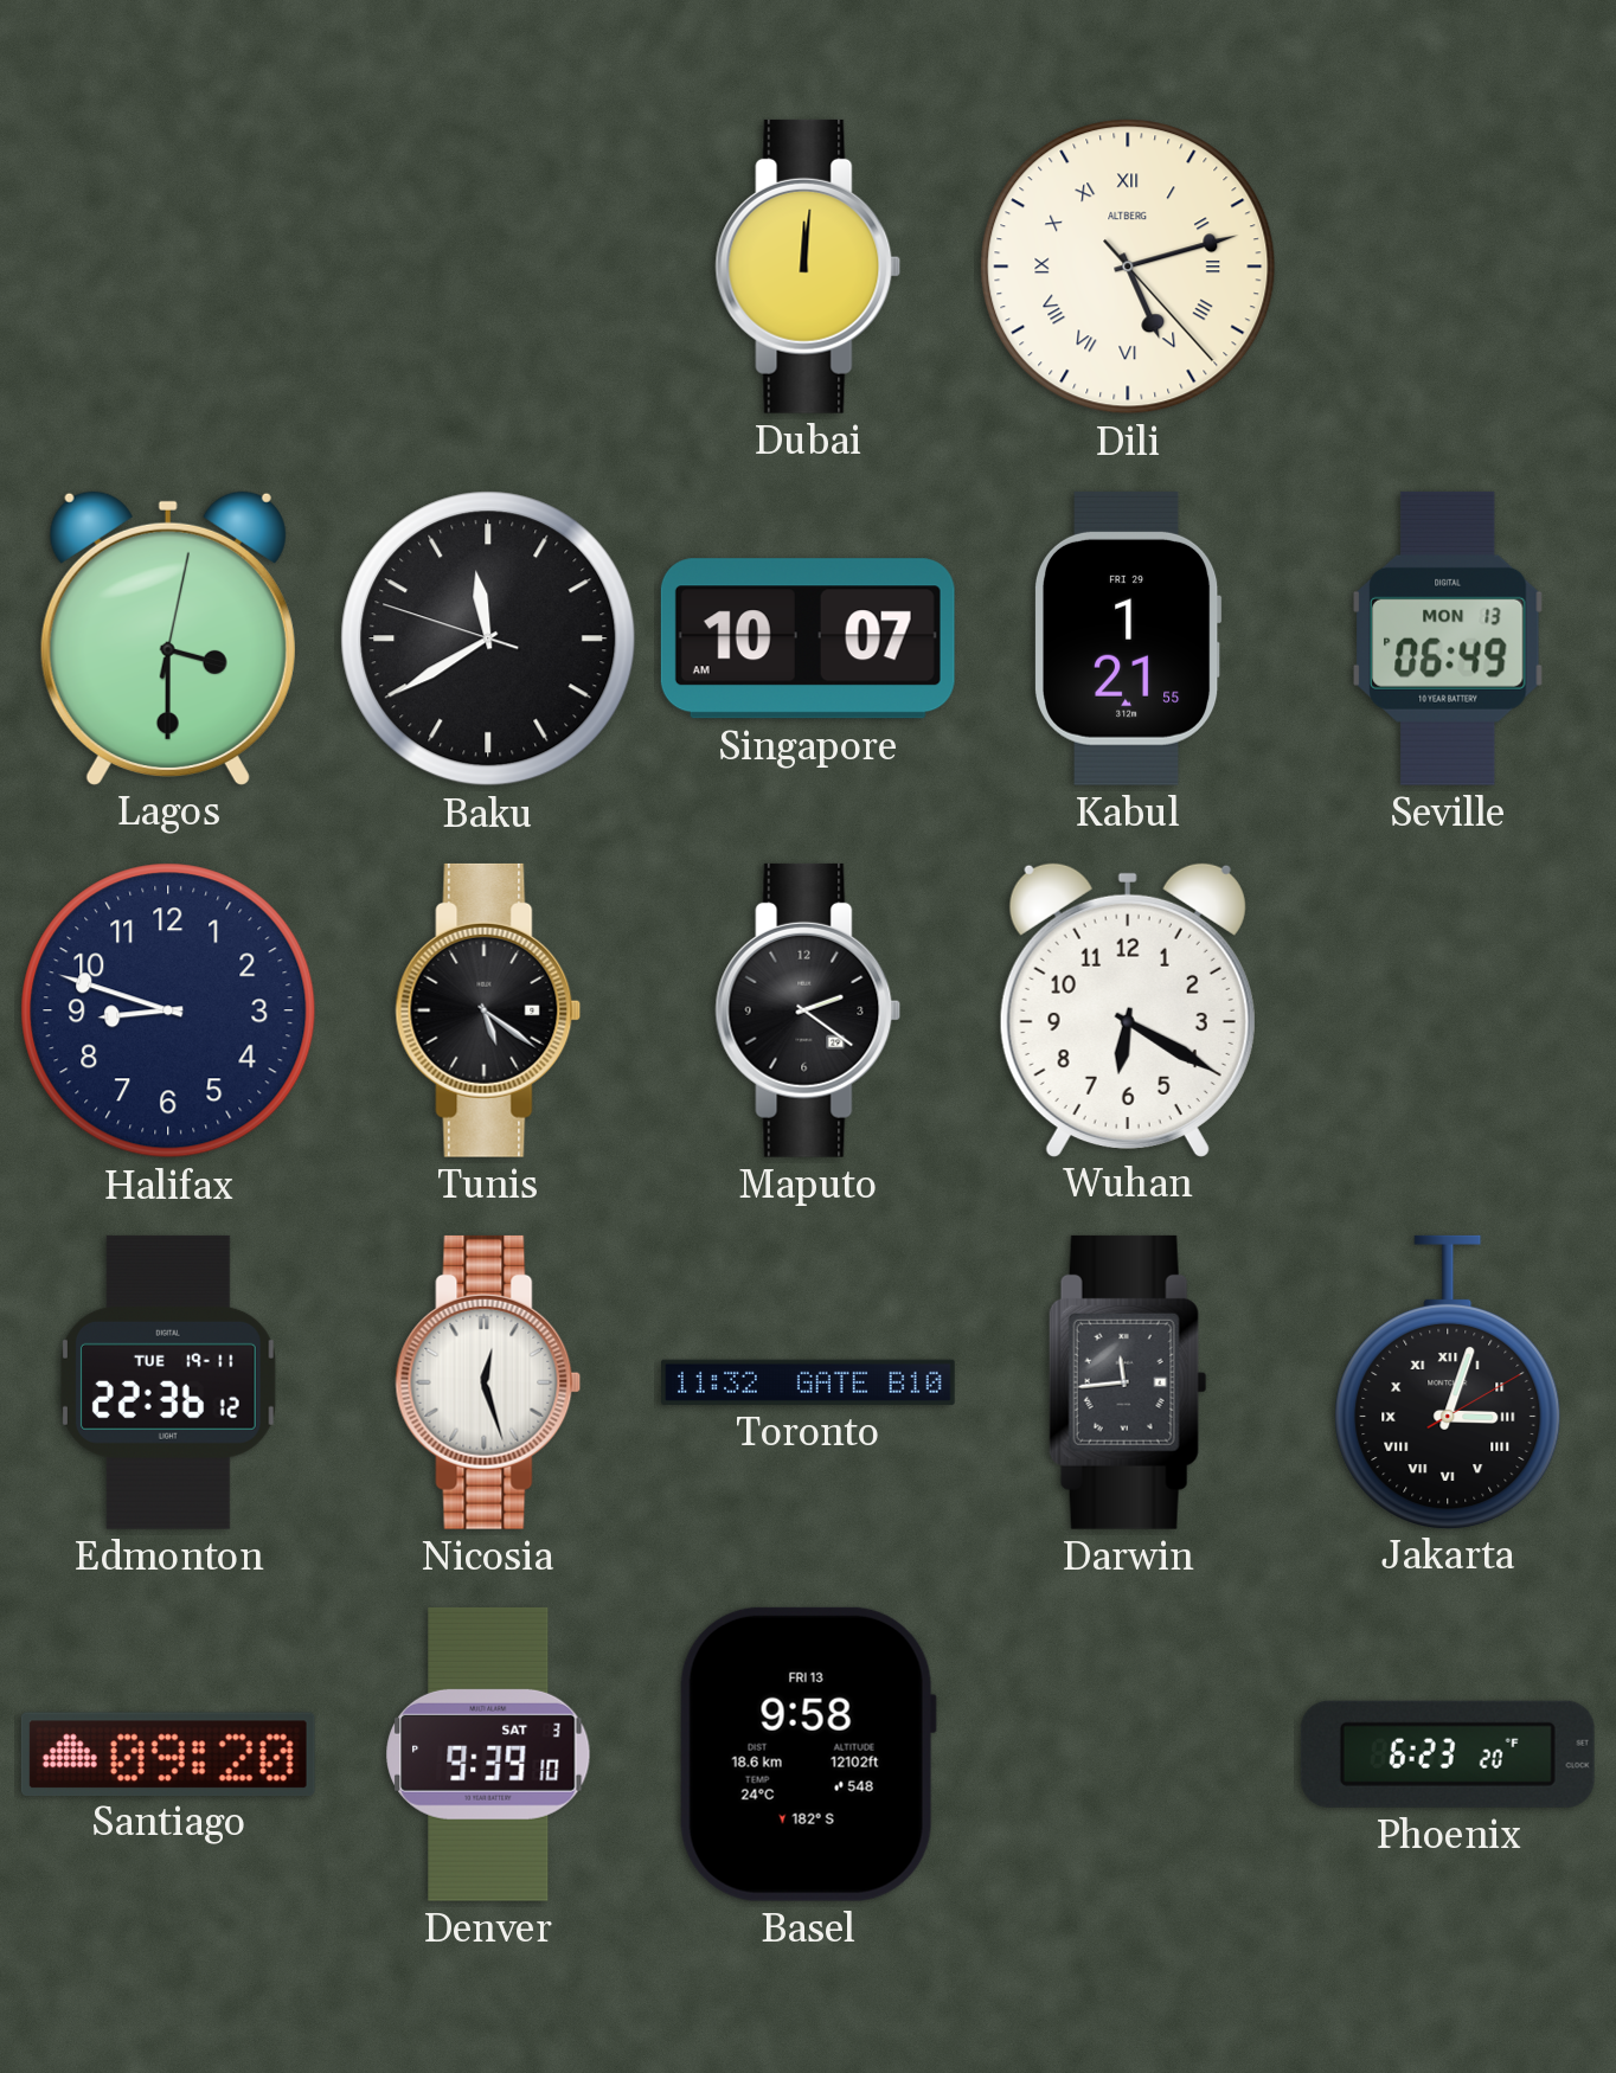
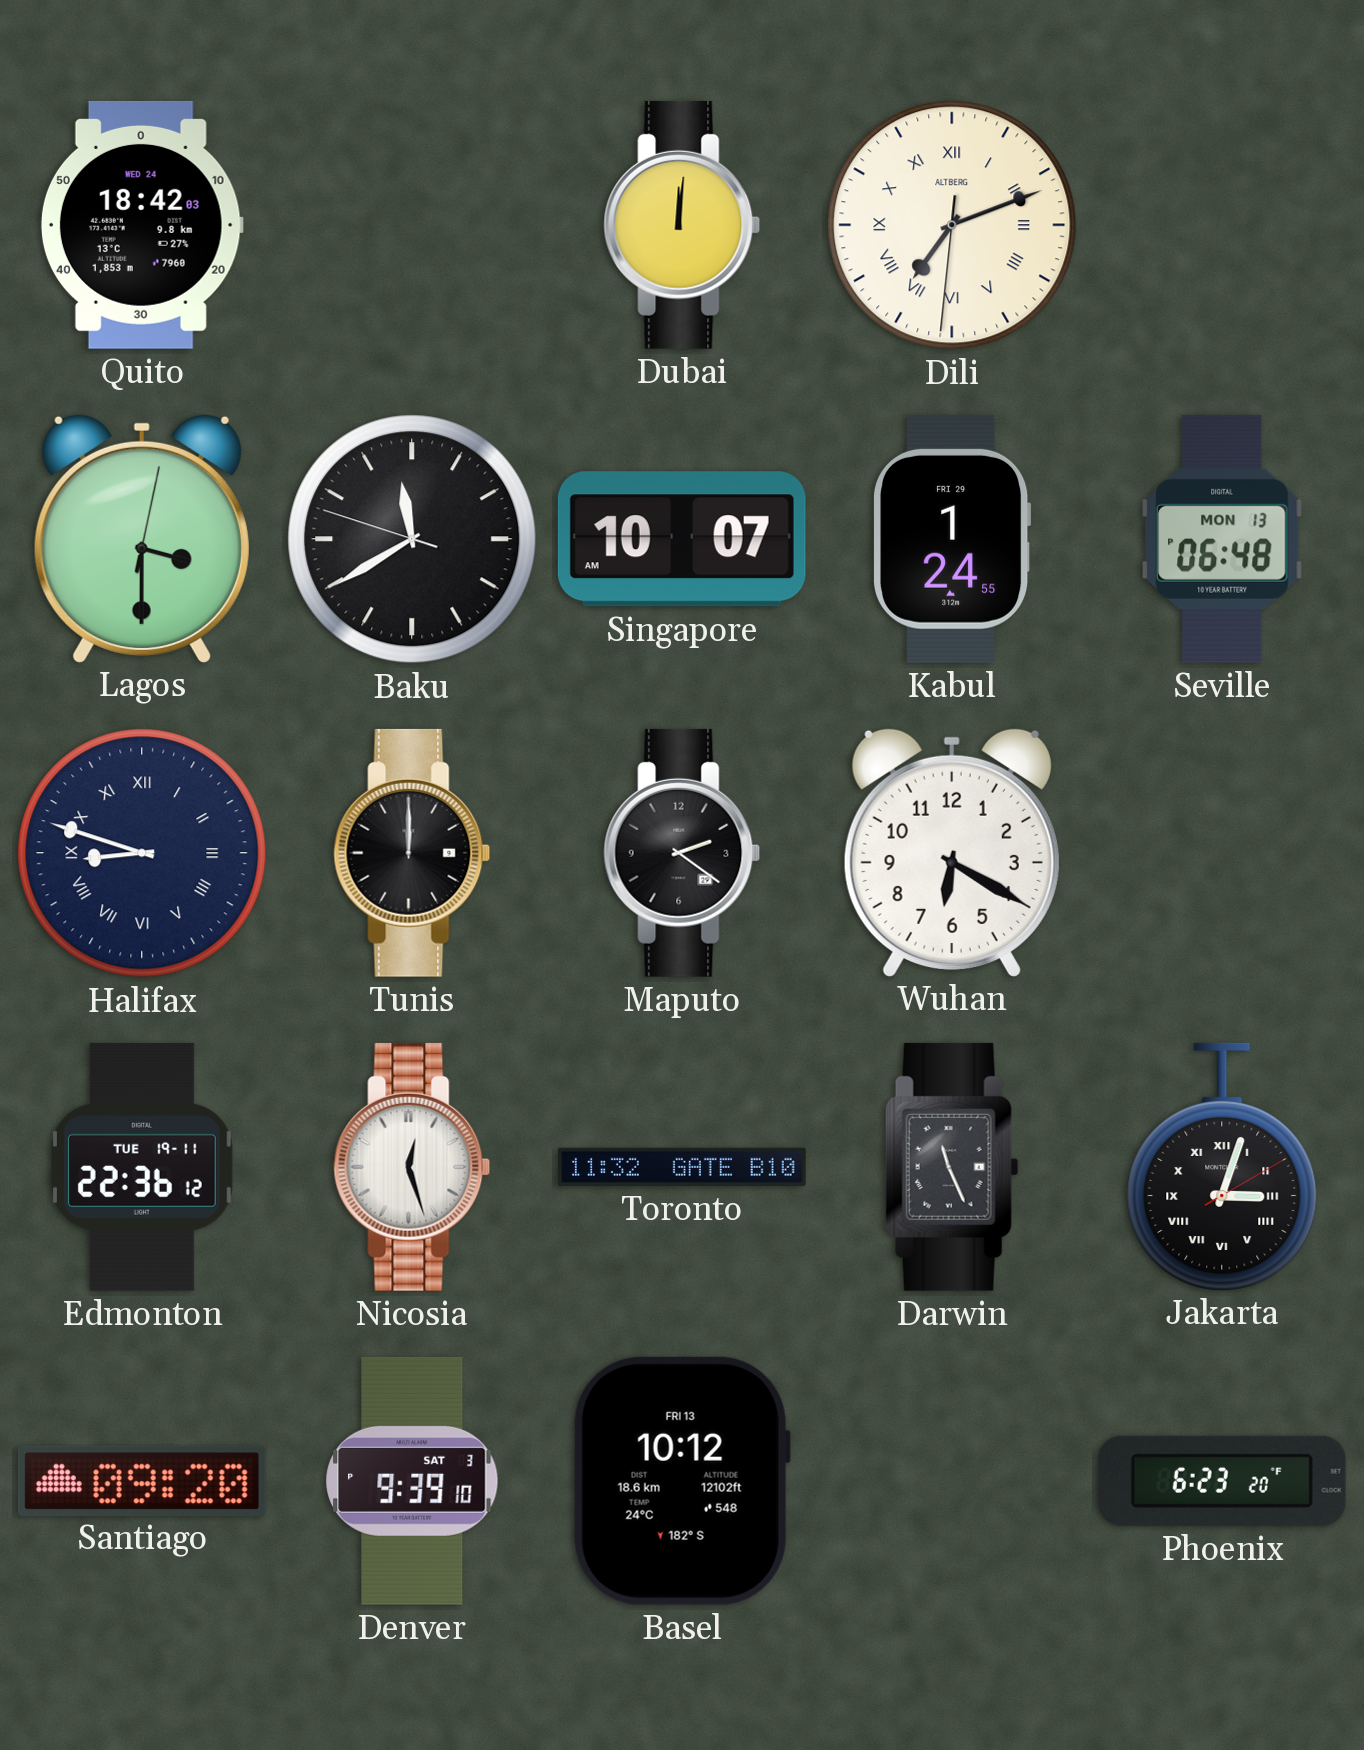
Quito: none -> 18:42 (142, 225)
Dili: 5:12 -> 7:11 (952, 225)
Kabul: 1:21 -> 1:24 (953, 539)
Seville: 06:49 -> 06:48 (1222, 539)
Halifax numerals: Arabic -> Roman (142, 853)
Tunis: 5:21 -> 12:00 (412, 853)
Darwin: 11:44 -> 11:26 (952, 1167)
Basel: 9:58 -> 10:12 (682, 1481)
